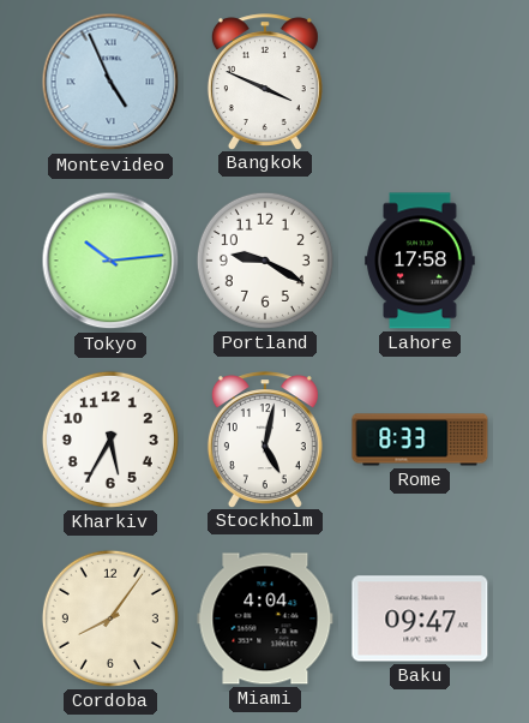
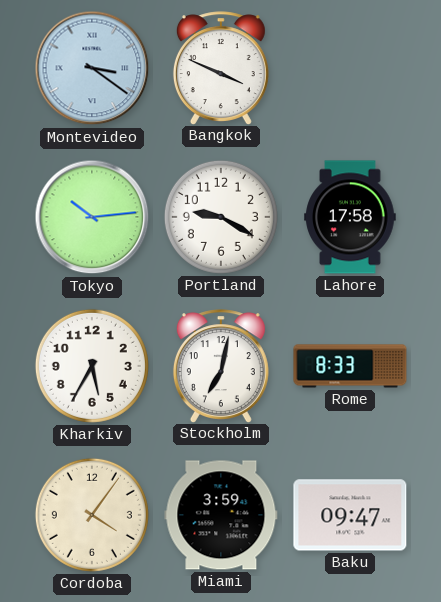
Montevideo: 4:56 -> 3:21 (92, 68)
Stockholm: 5:02 -> 7:02 (221, 366)
Cordoba: 8:06 -> 4:06 (92, 515)
Miami: 4:04 -> 3:59 (221, 515)
